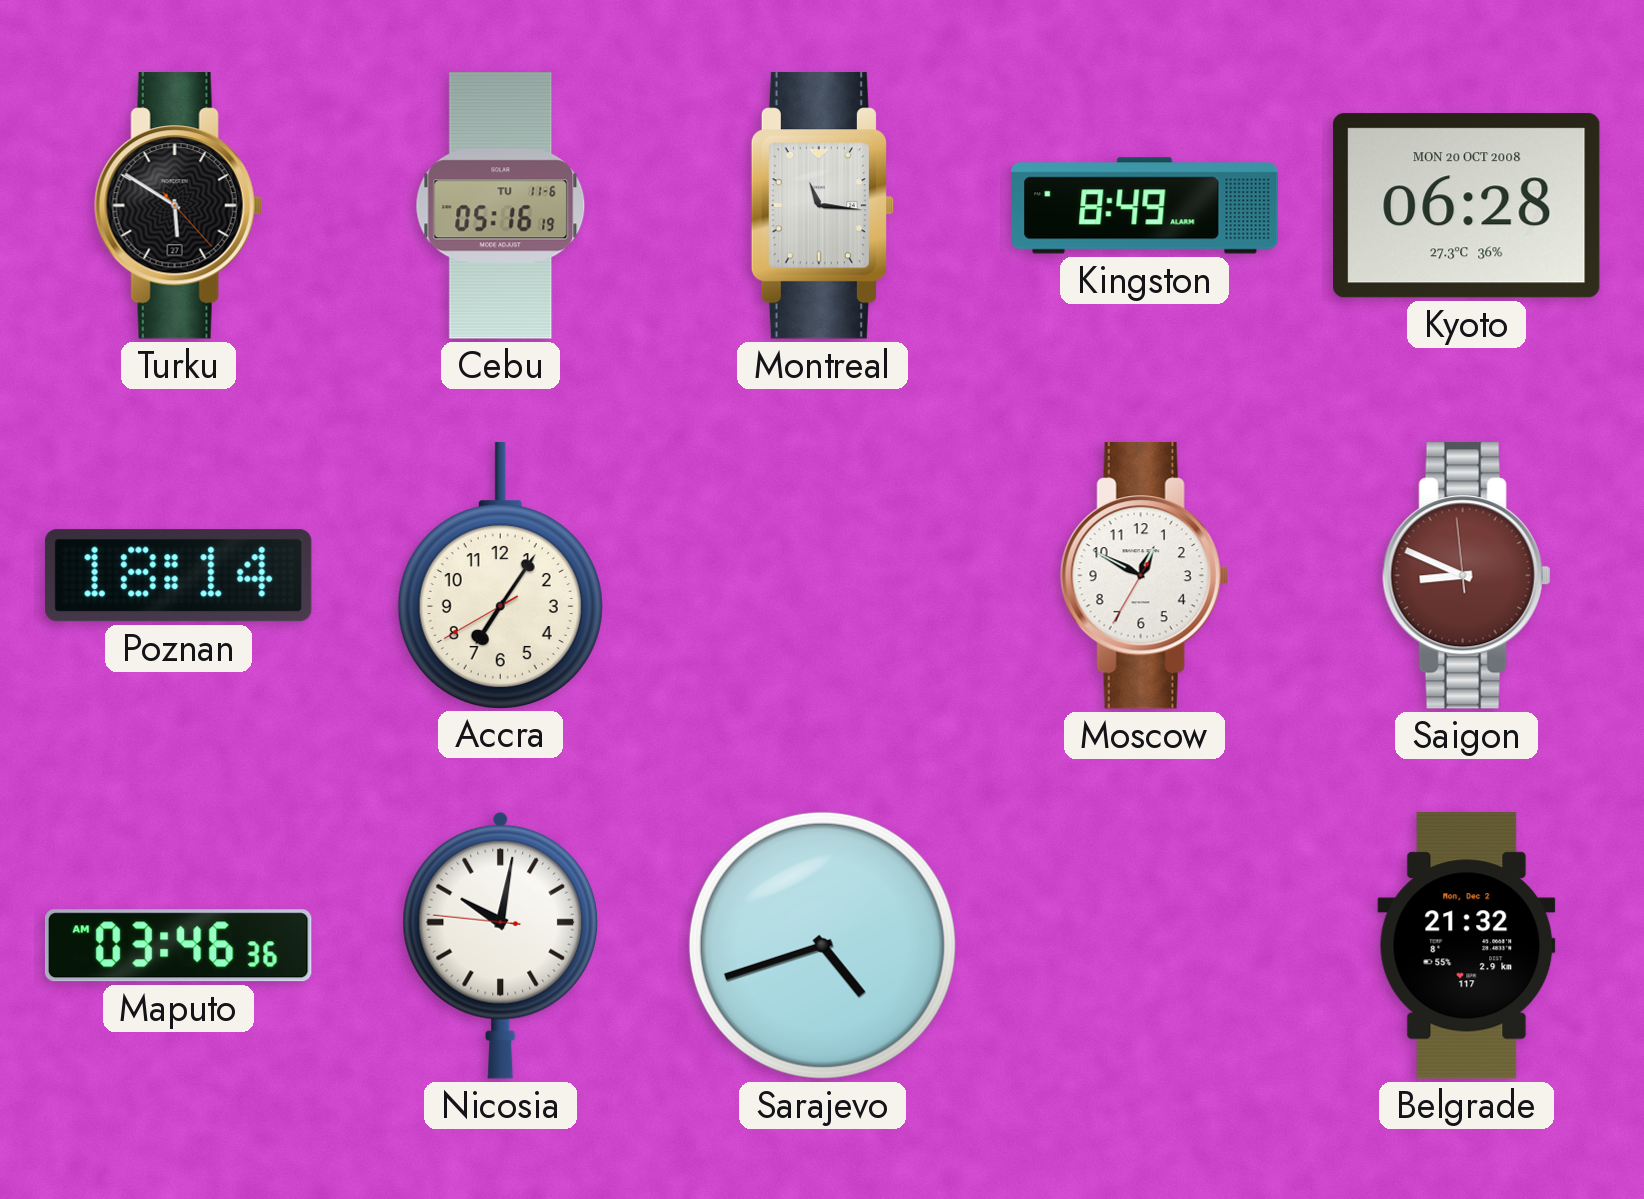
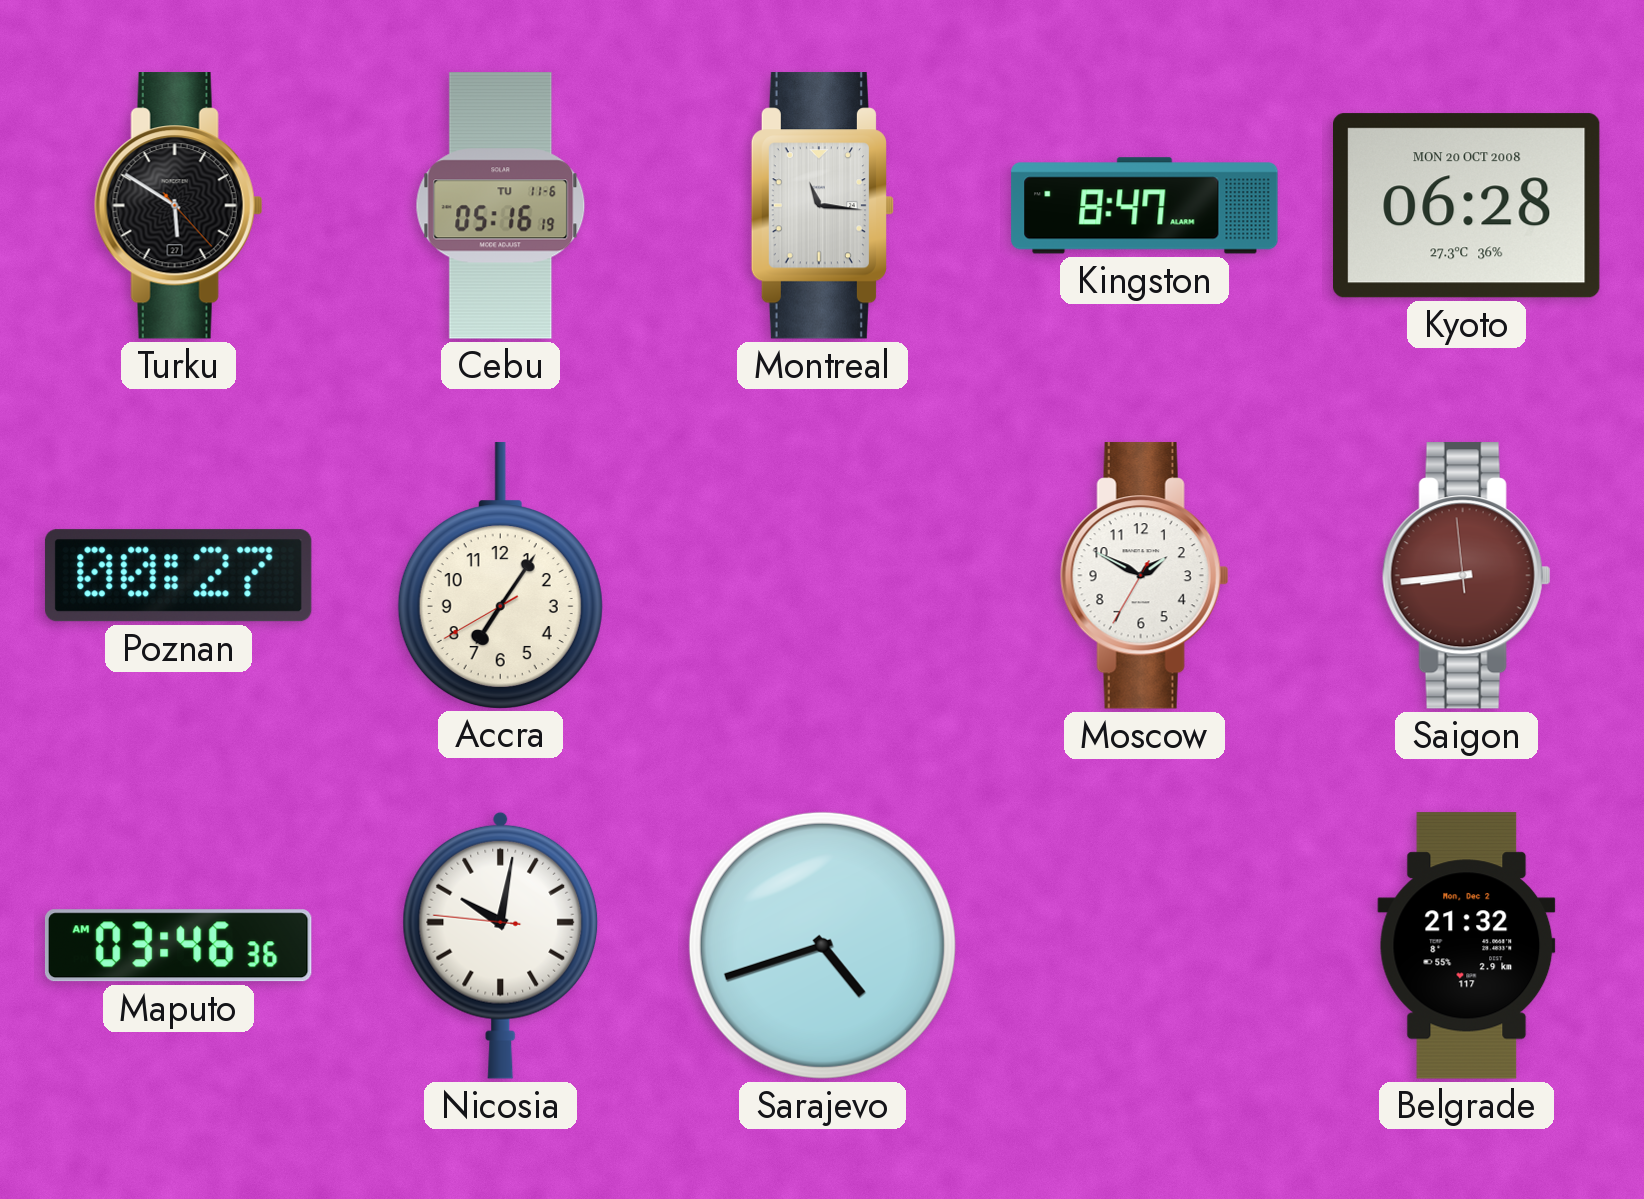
Kingston: 8:49 -> 8:47 (1145, 206)
Poznan: 18:14 -> 00:27 (178, 576)
Moscow: 12:49 -> 1:49 (1144, 576)
Saigon: 8:48 -> 8:43 (1466, 576)
